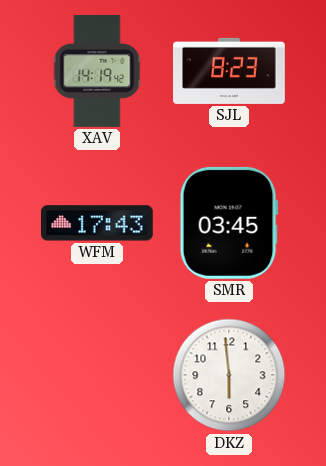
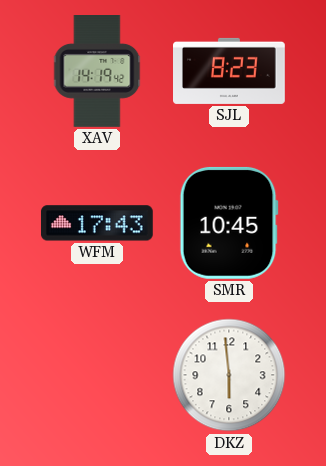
SMR: 03:45 -> 10:45 (229, 223)
